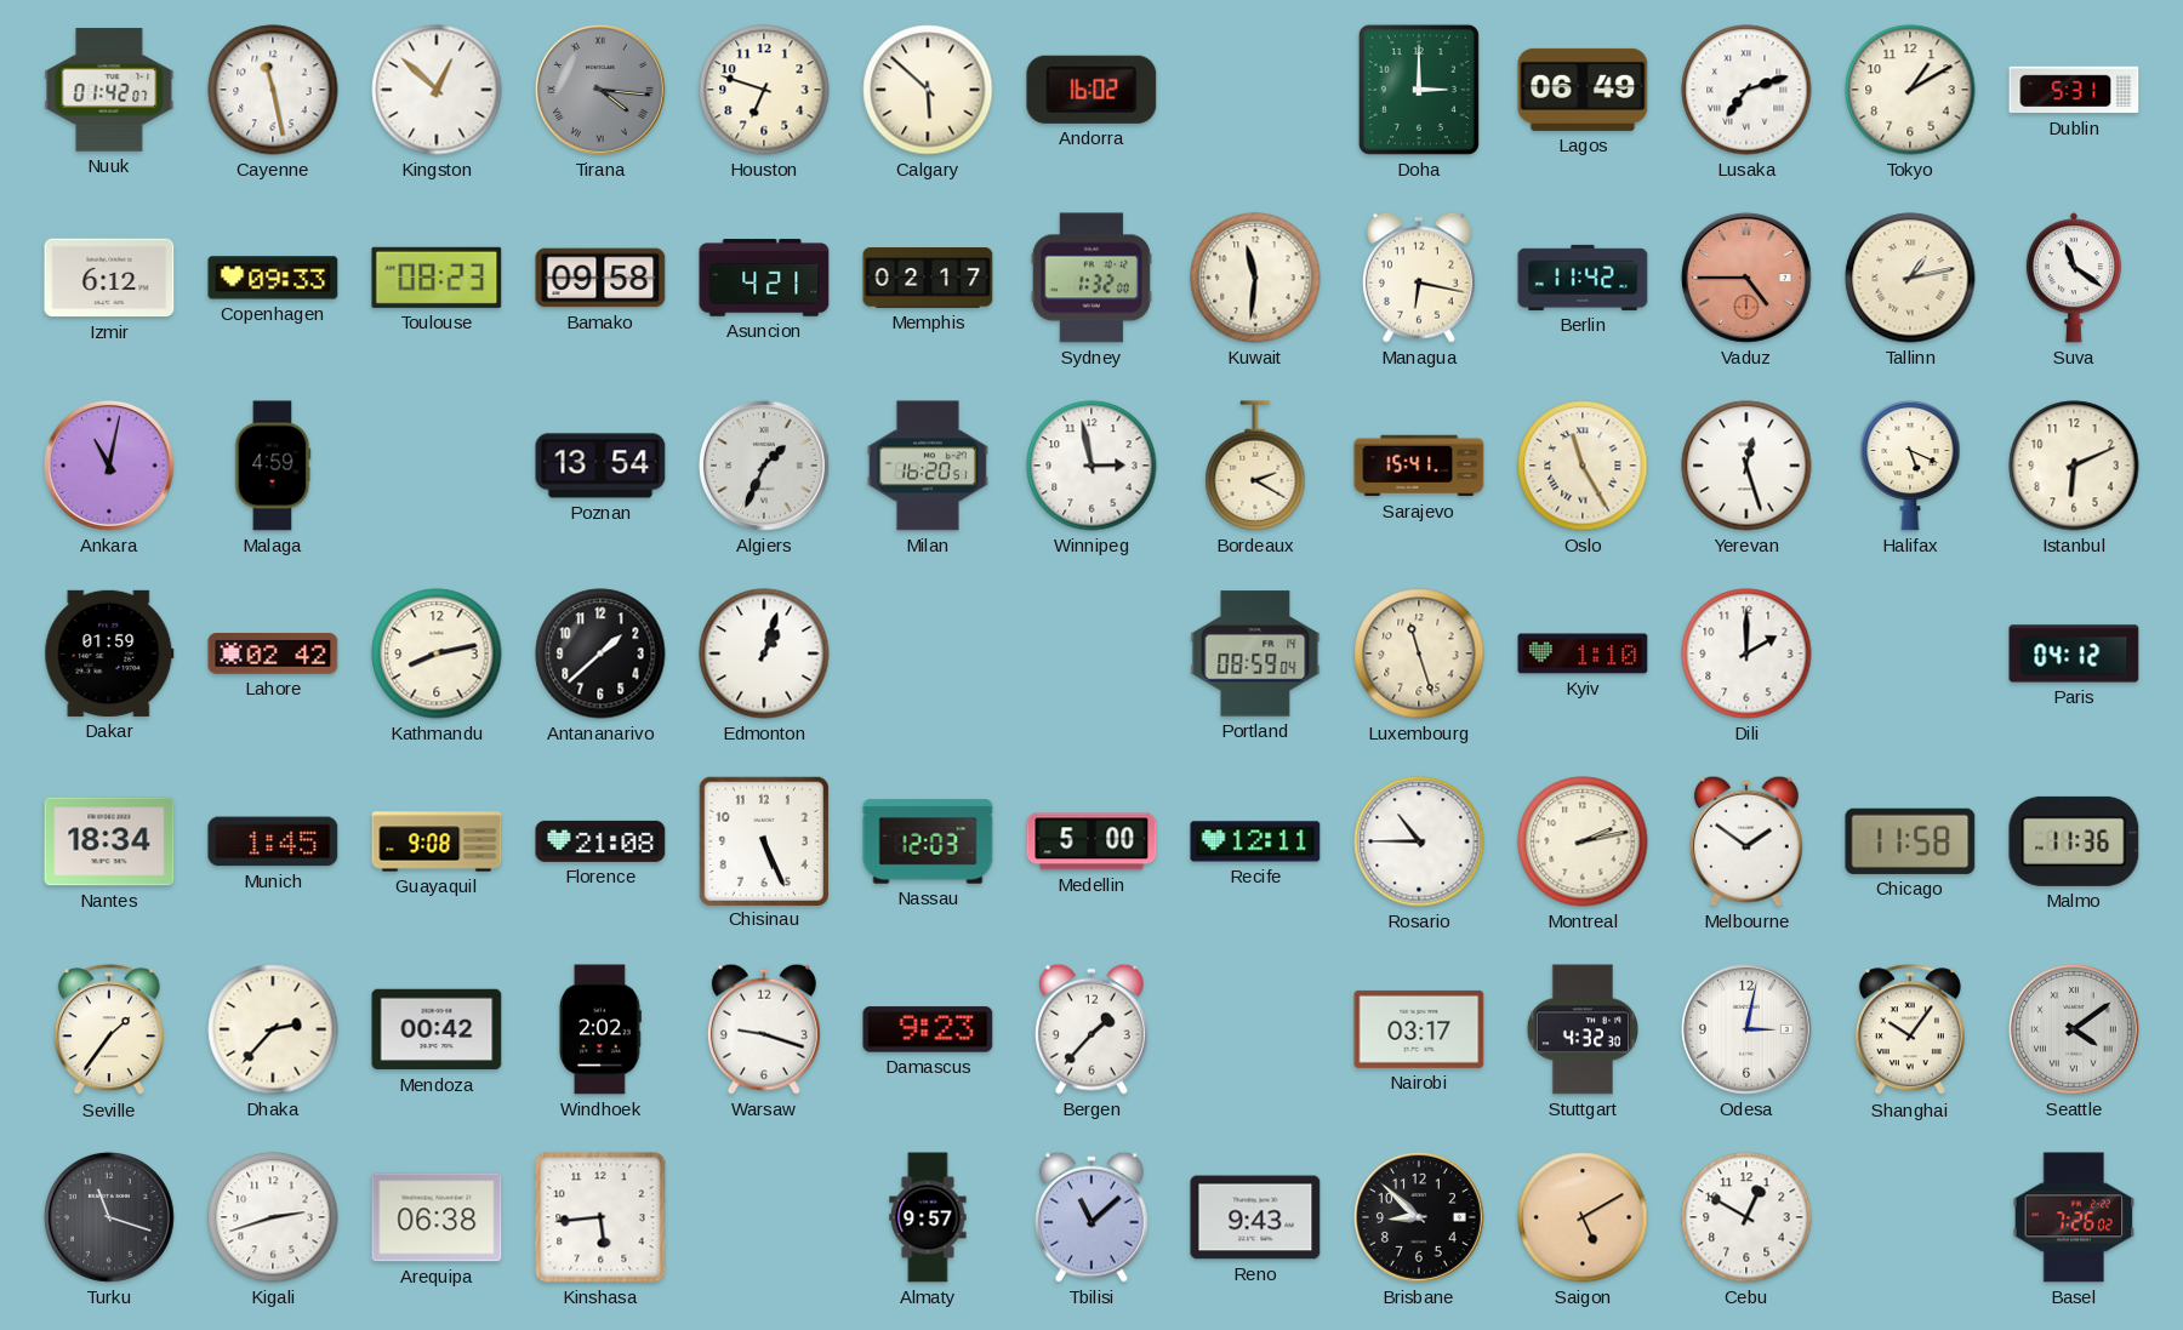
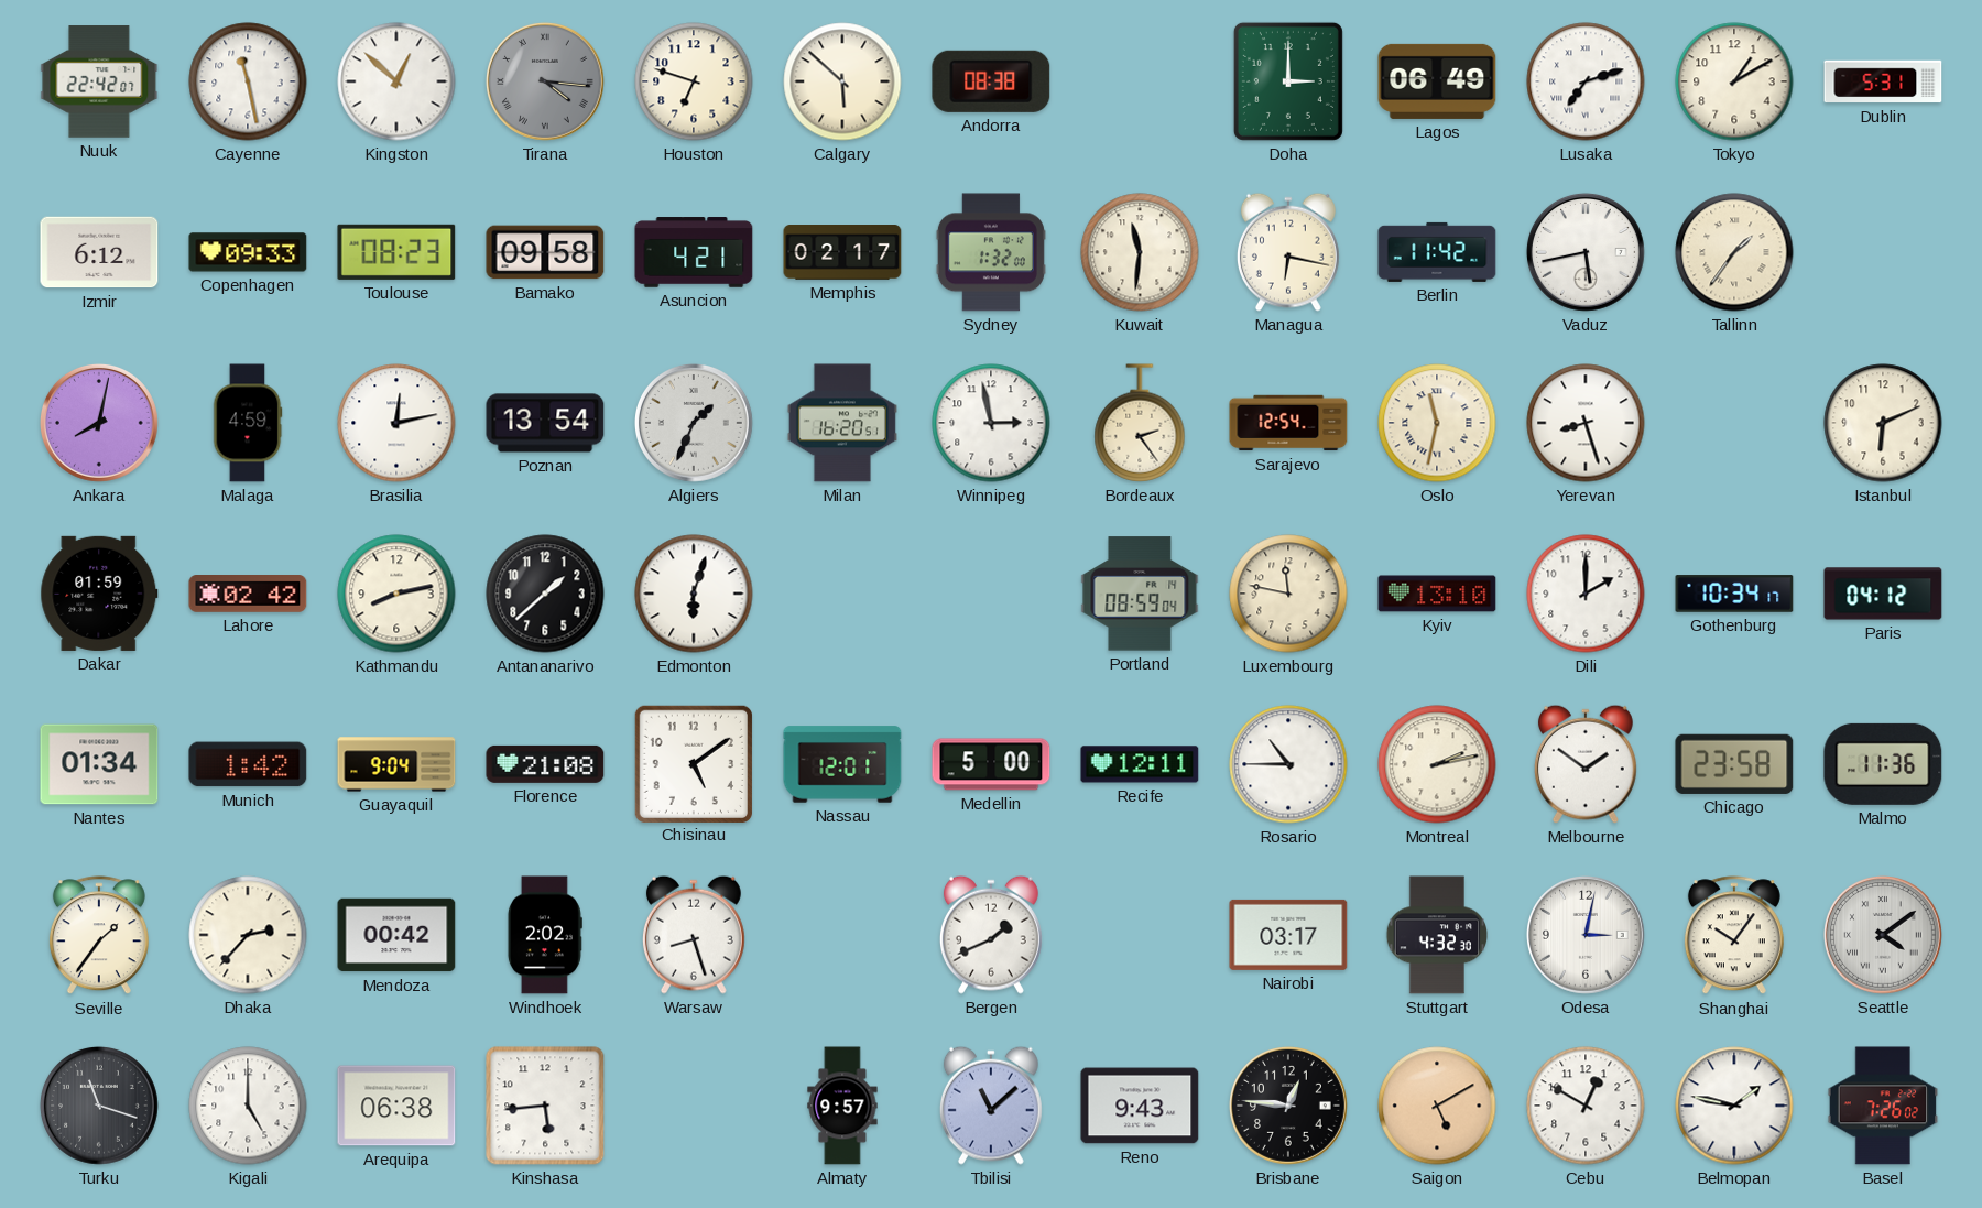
Nuuk: 01:42 -> 22:42 (99, 81)
Andorra: 16:02 -> 08:38 (991, 81)
Vaduz: 4:45 -> 5:43 (1586, 252)
Vaduz dial: salmon -> white (1586, 252)
Tallinn: 1:13 -> 1:36 (1734, 252)
Suva: 11:21 -> none (2074, 278)
Ankara: 11:02 -> 8:02 (99, 423)
Brasilia: none -> 12:13 (396, 423)
Bordeaux: 2:20 -> 2:24 (1140, 423)
Sarajevo: 15:41 -> 12:54 (1288, 423)
Oslo: 11:25 -> 11:32 (1437, 423)
Yerevan: 12:27 -> 8:27 (1586, 423)
Halifax: 5:19 -> none (1910, 466)
Edmonton: 1:03 -> 6:03 (694, 594)
Luxembourg: 11:27 -> 11:47 (1288, 594)
Kyiv: 1:10 -> 13:10 (1437, 594)
Gothenburg: none -> 10:34 (1734, 594)
Nantes: 18:34 -> 01:34 (99, 764)
Munich: 1:45 -> 1:42 (248, 764)
Guayaquil: 9:08 -> 9:04 (396, 764)
Chisinau: 5:26 -> 5:09 (693, 763)
Nassau: 12:03 -> 12:01 (842, 764)
Chicago: 11:58 -> 23:58 (1734, 764)
Warsaw: 9:18 -> 8:27 (694, 935)
Damascus: 9:23 -> none (928, 1029)
Bergen: 1:37 -> 1:41 (991, 935)
Kigali: 2:42 -> 5:00 (248, 1106)
Brisbane: 8:52 -> 12:46 (1288, 1106)
Belmopan: none -> 1:47 (1734, 1106)
